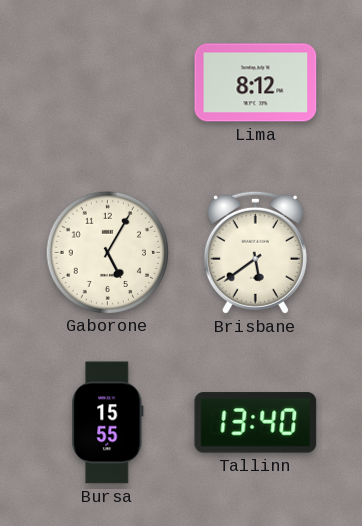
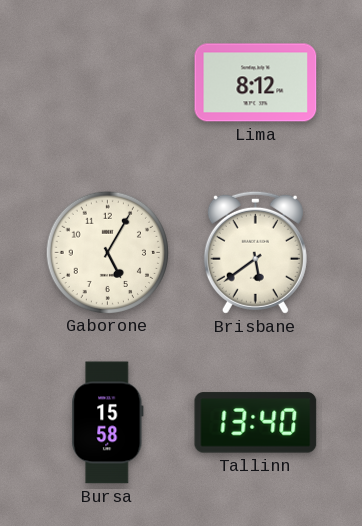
Bursa: 15:55 -> 15:58 (108, 423)
